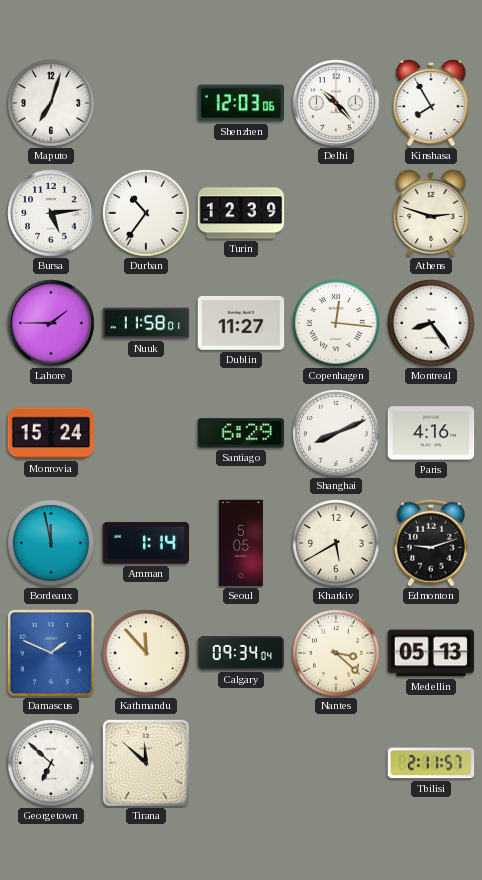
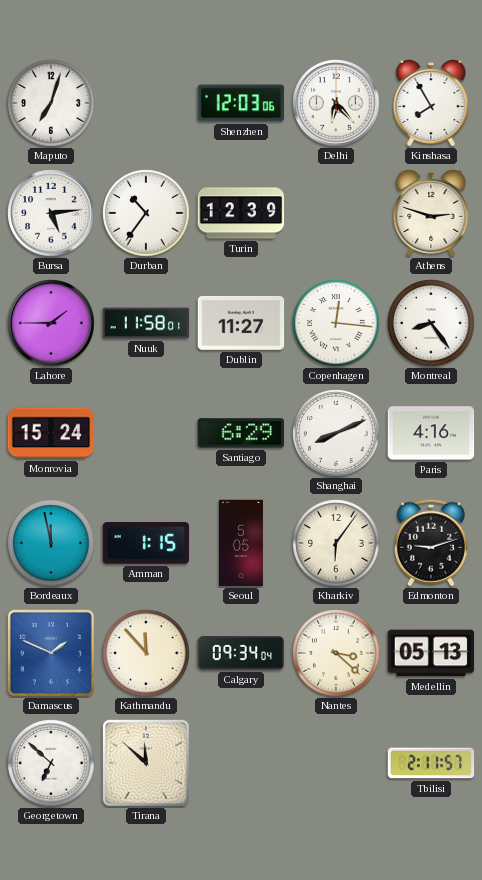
Delhi: 10:23 -> 6:23 (336, 103)
Amman: 1:14 -> 1:15 (146, 543)
Kharkiv: 5:40 -> 6:06 (336, 543)
